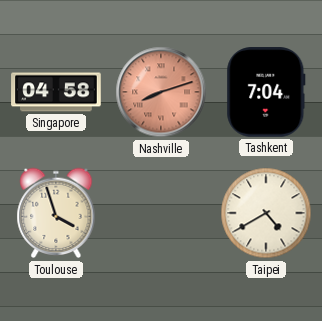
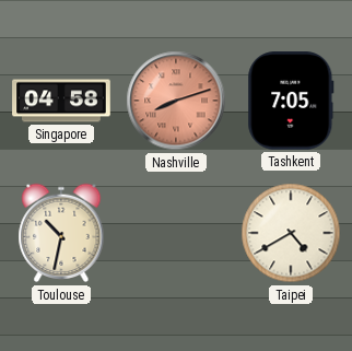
Tashkent: 7:04 -> 7:05 (291, 101)
Toulouse: 3:57 -> 10:32 (61, 233)
